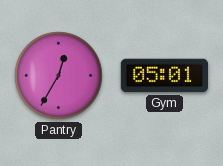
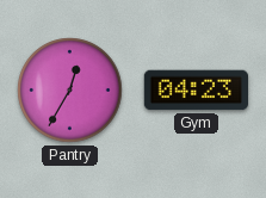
Gym: 05:01 -> 04:23 (196, 91)
